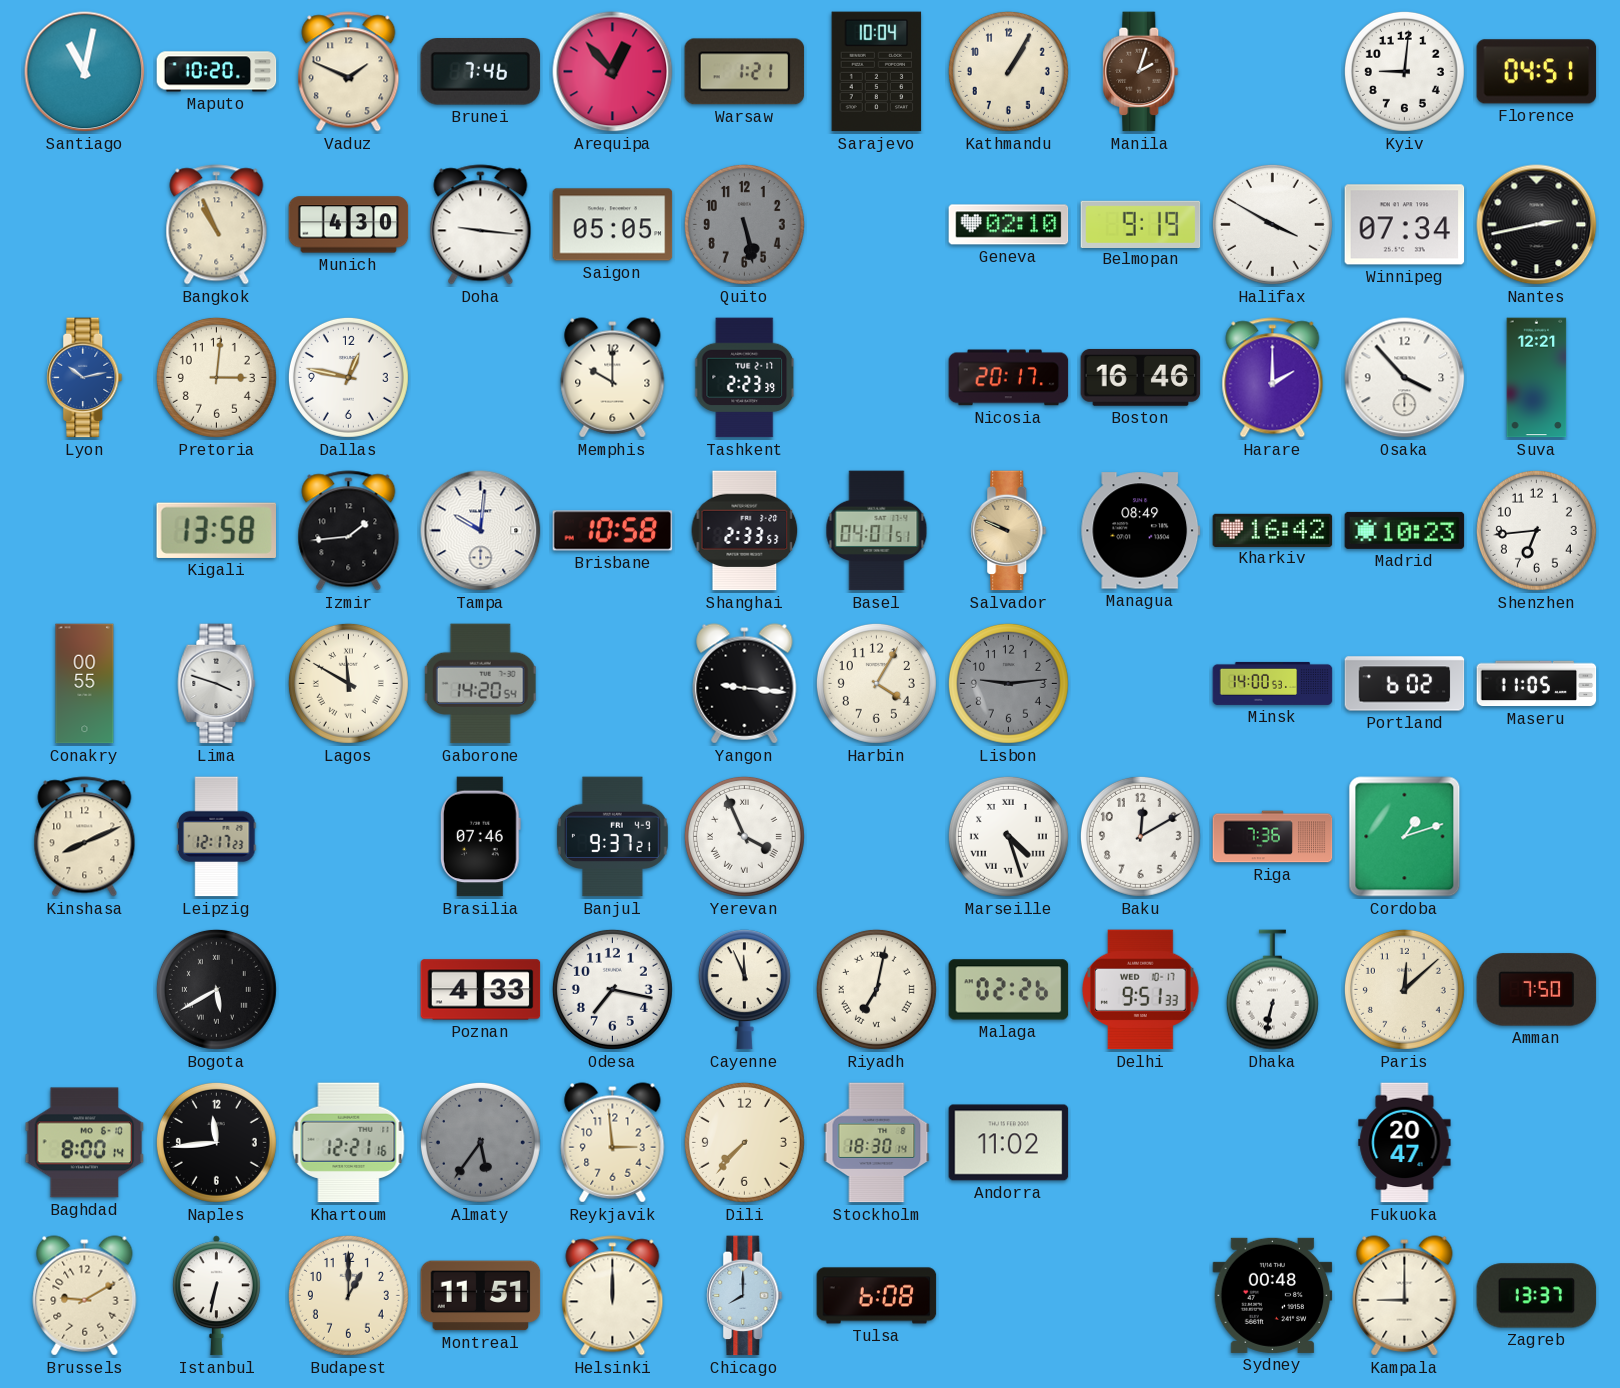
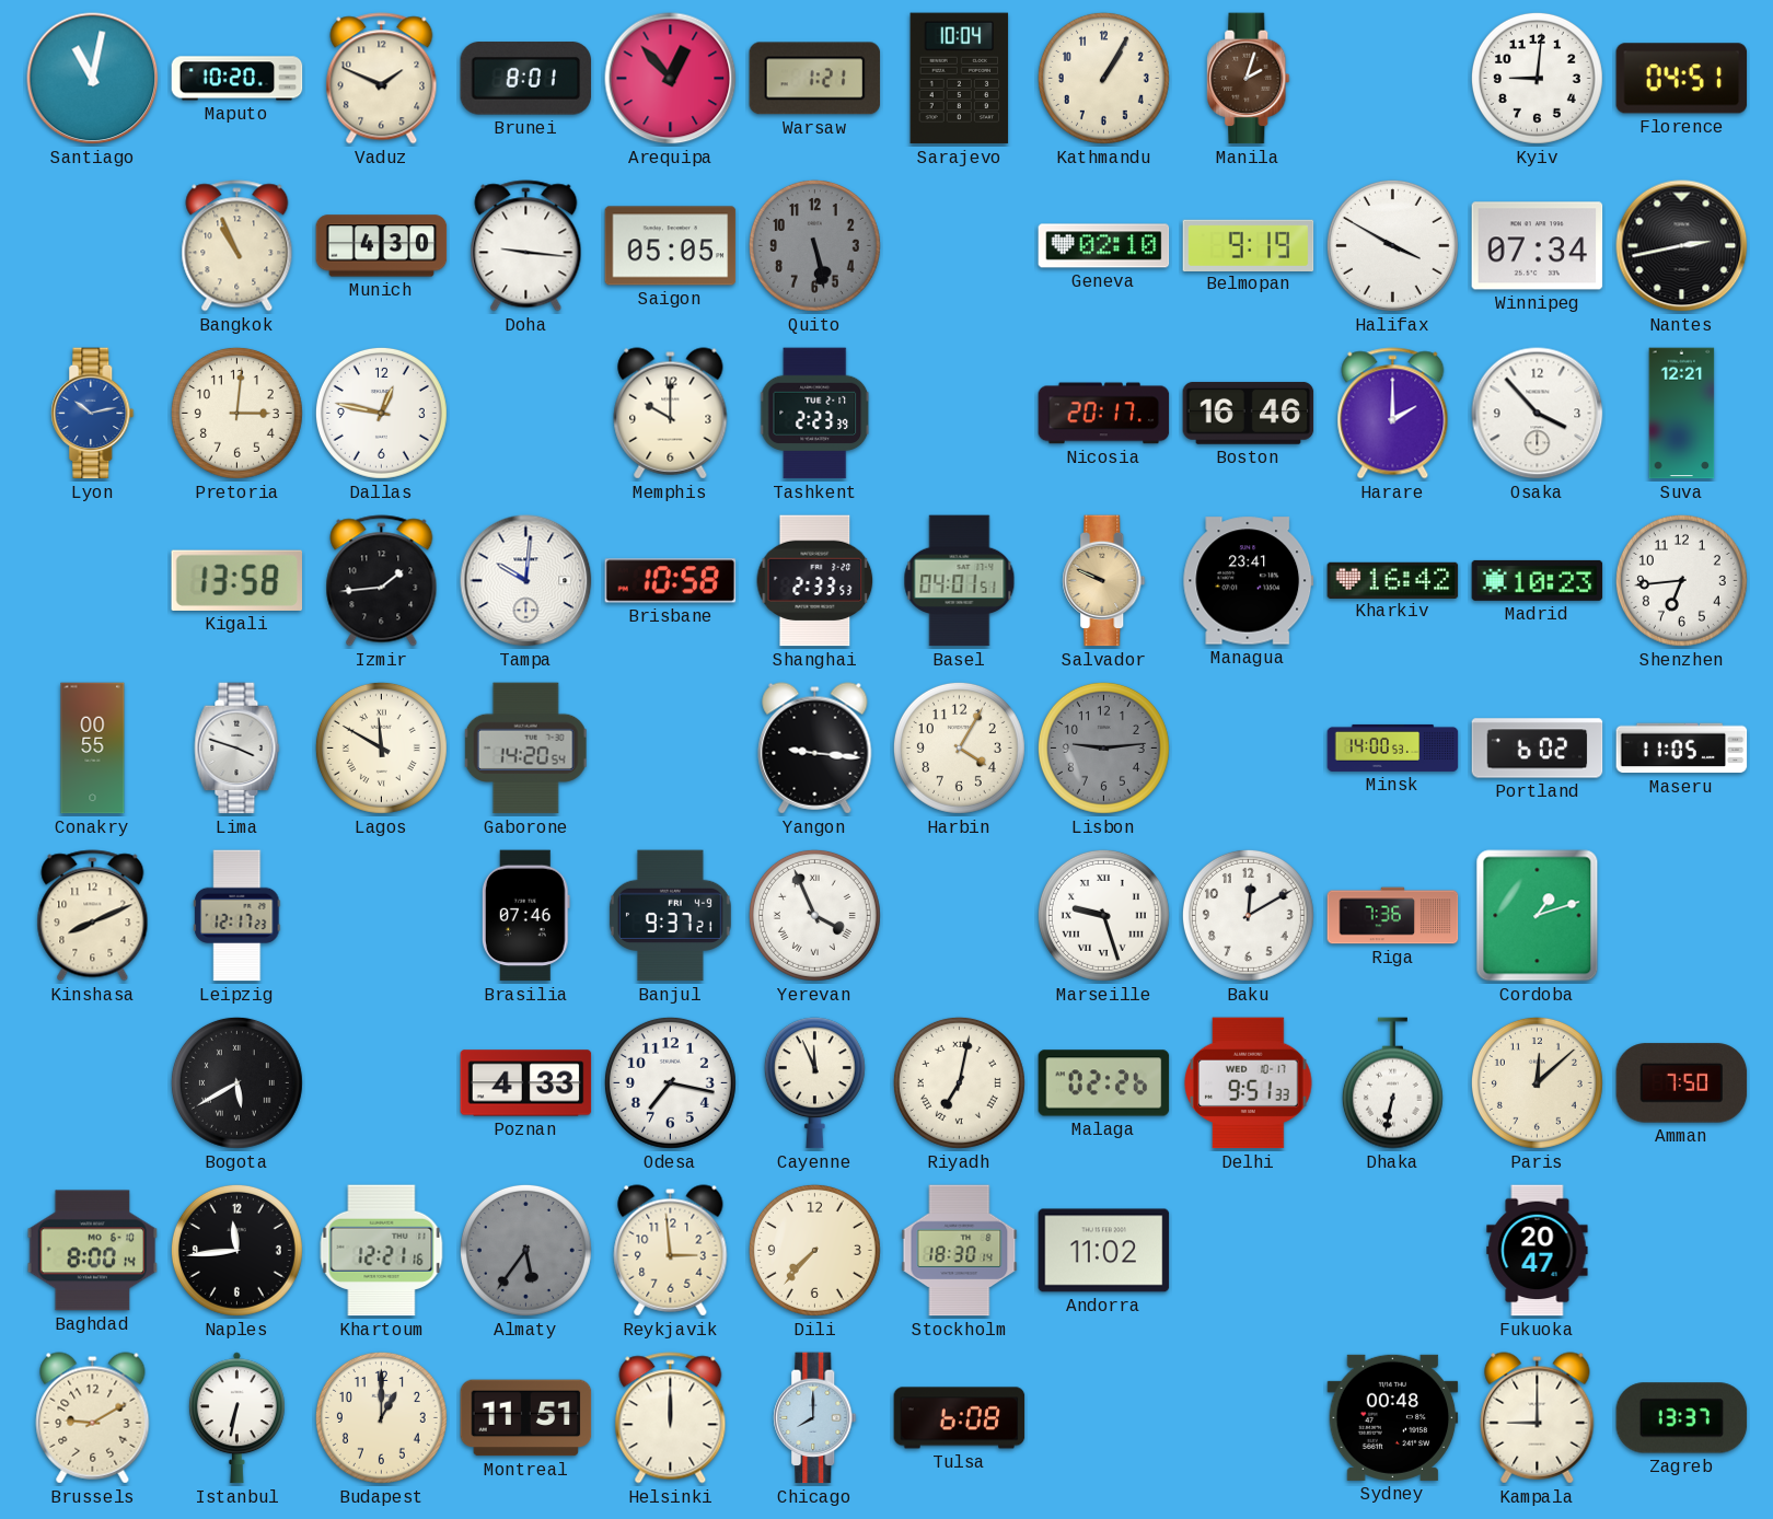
Brunei: 7:46 -> 8:01 (526, 79)
Managua: 08:49 -> 23:41 (1249, 581)
Marseille: 4:27 -> 9:27 (1103, 915)
